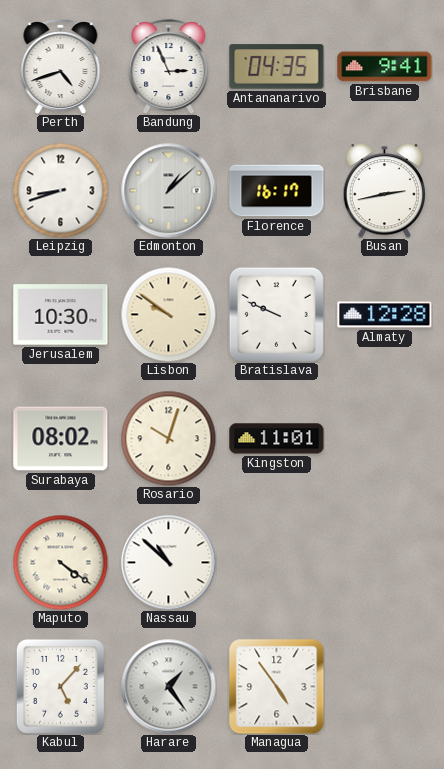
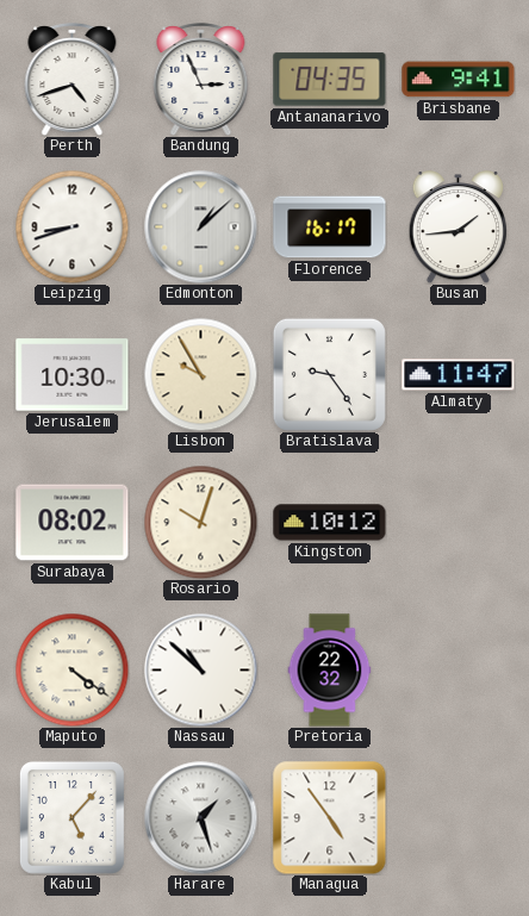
Busan: 2:43 -> 1:44 (458, 228)
Lisbon: 9:51 -> 9:55 (200, 374)
Bratislava: 9:49 -> 9:24 (329, 374)
Almaty: 12:28 -> 11:47 (459, 375)
Kingston: 11:01 -> 10:12 (330, 523)
Pretoria: none -> 22:32 (330, 671)
Harare: 1:24 -> 1:27 (200, 817)
